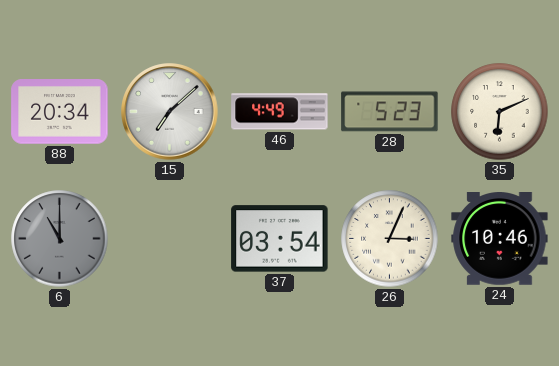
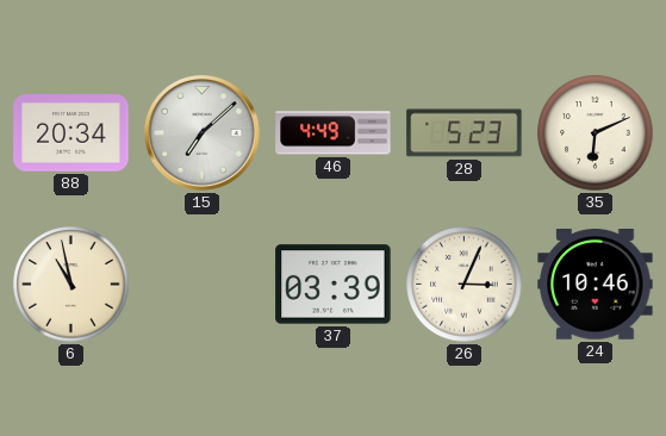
6: 11:00 -> 10:58 (71, 285)
6 dial: grey -> cream (71, 285)
37: 03:54 -> 03:39 (334, 285)
